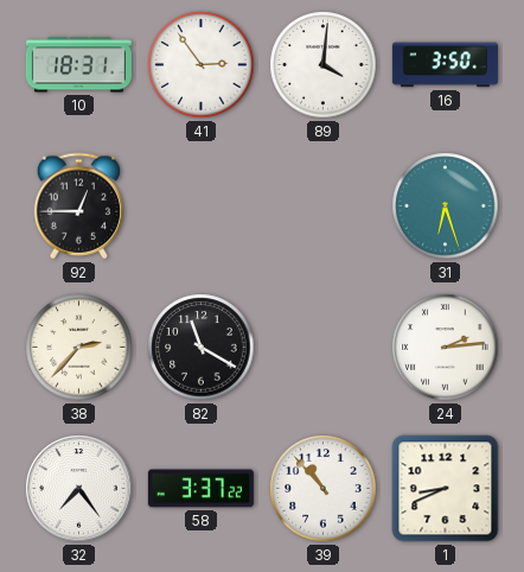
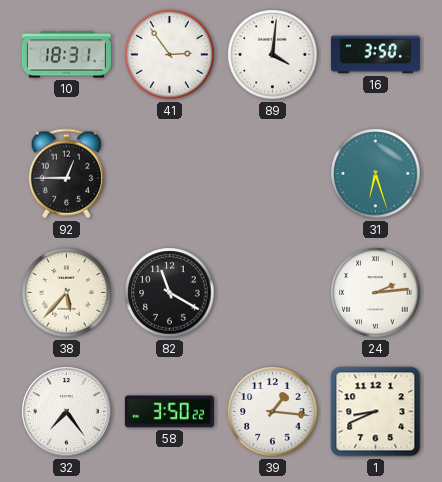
38: 2:37 -> 5:37 (67, 293)
58: 3:37 -> 3:50 (169, 412)
39: 10:53 -> 1:16 (273, 412)
